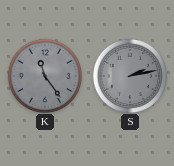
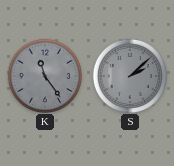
S: 2:13 -> 2:08 (129, 75)
